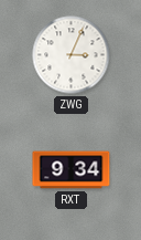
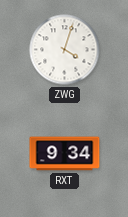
ZWG: 3:04 -> 4:03 (65, 50)
